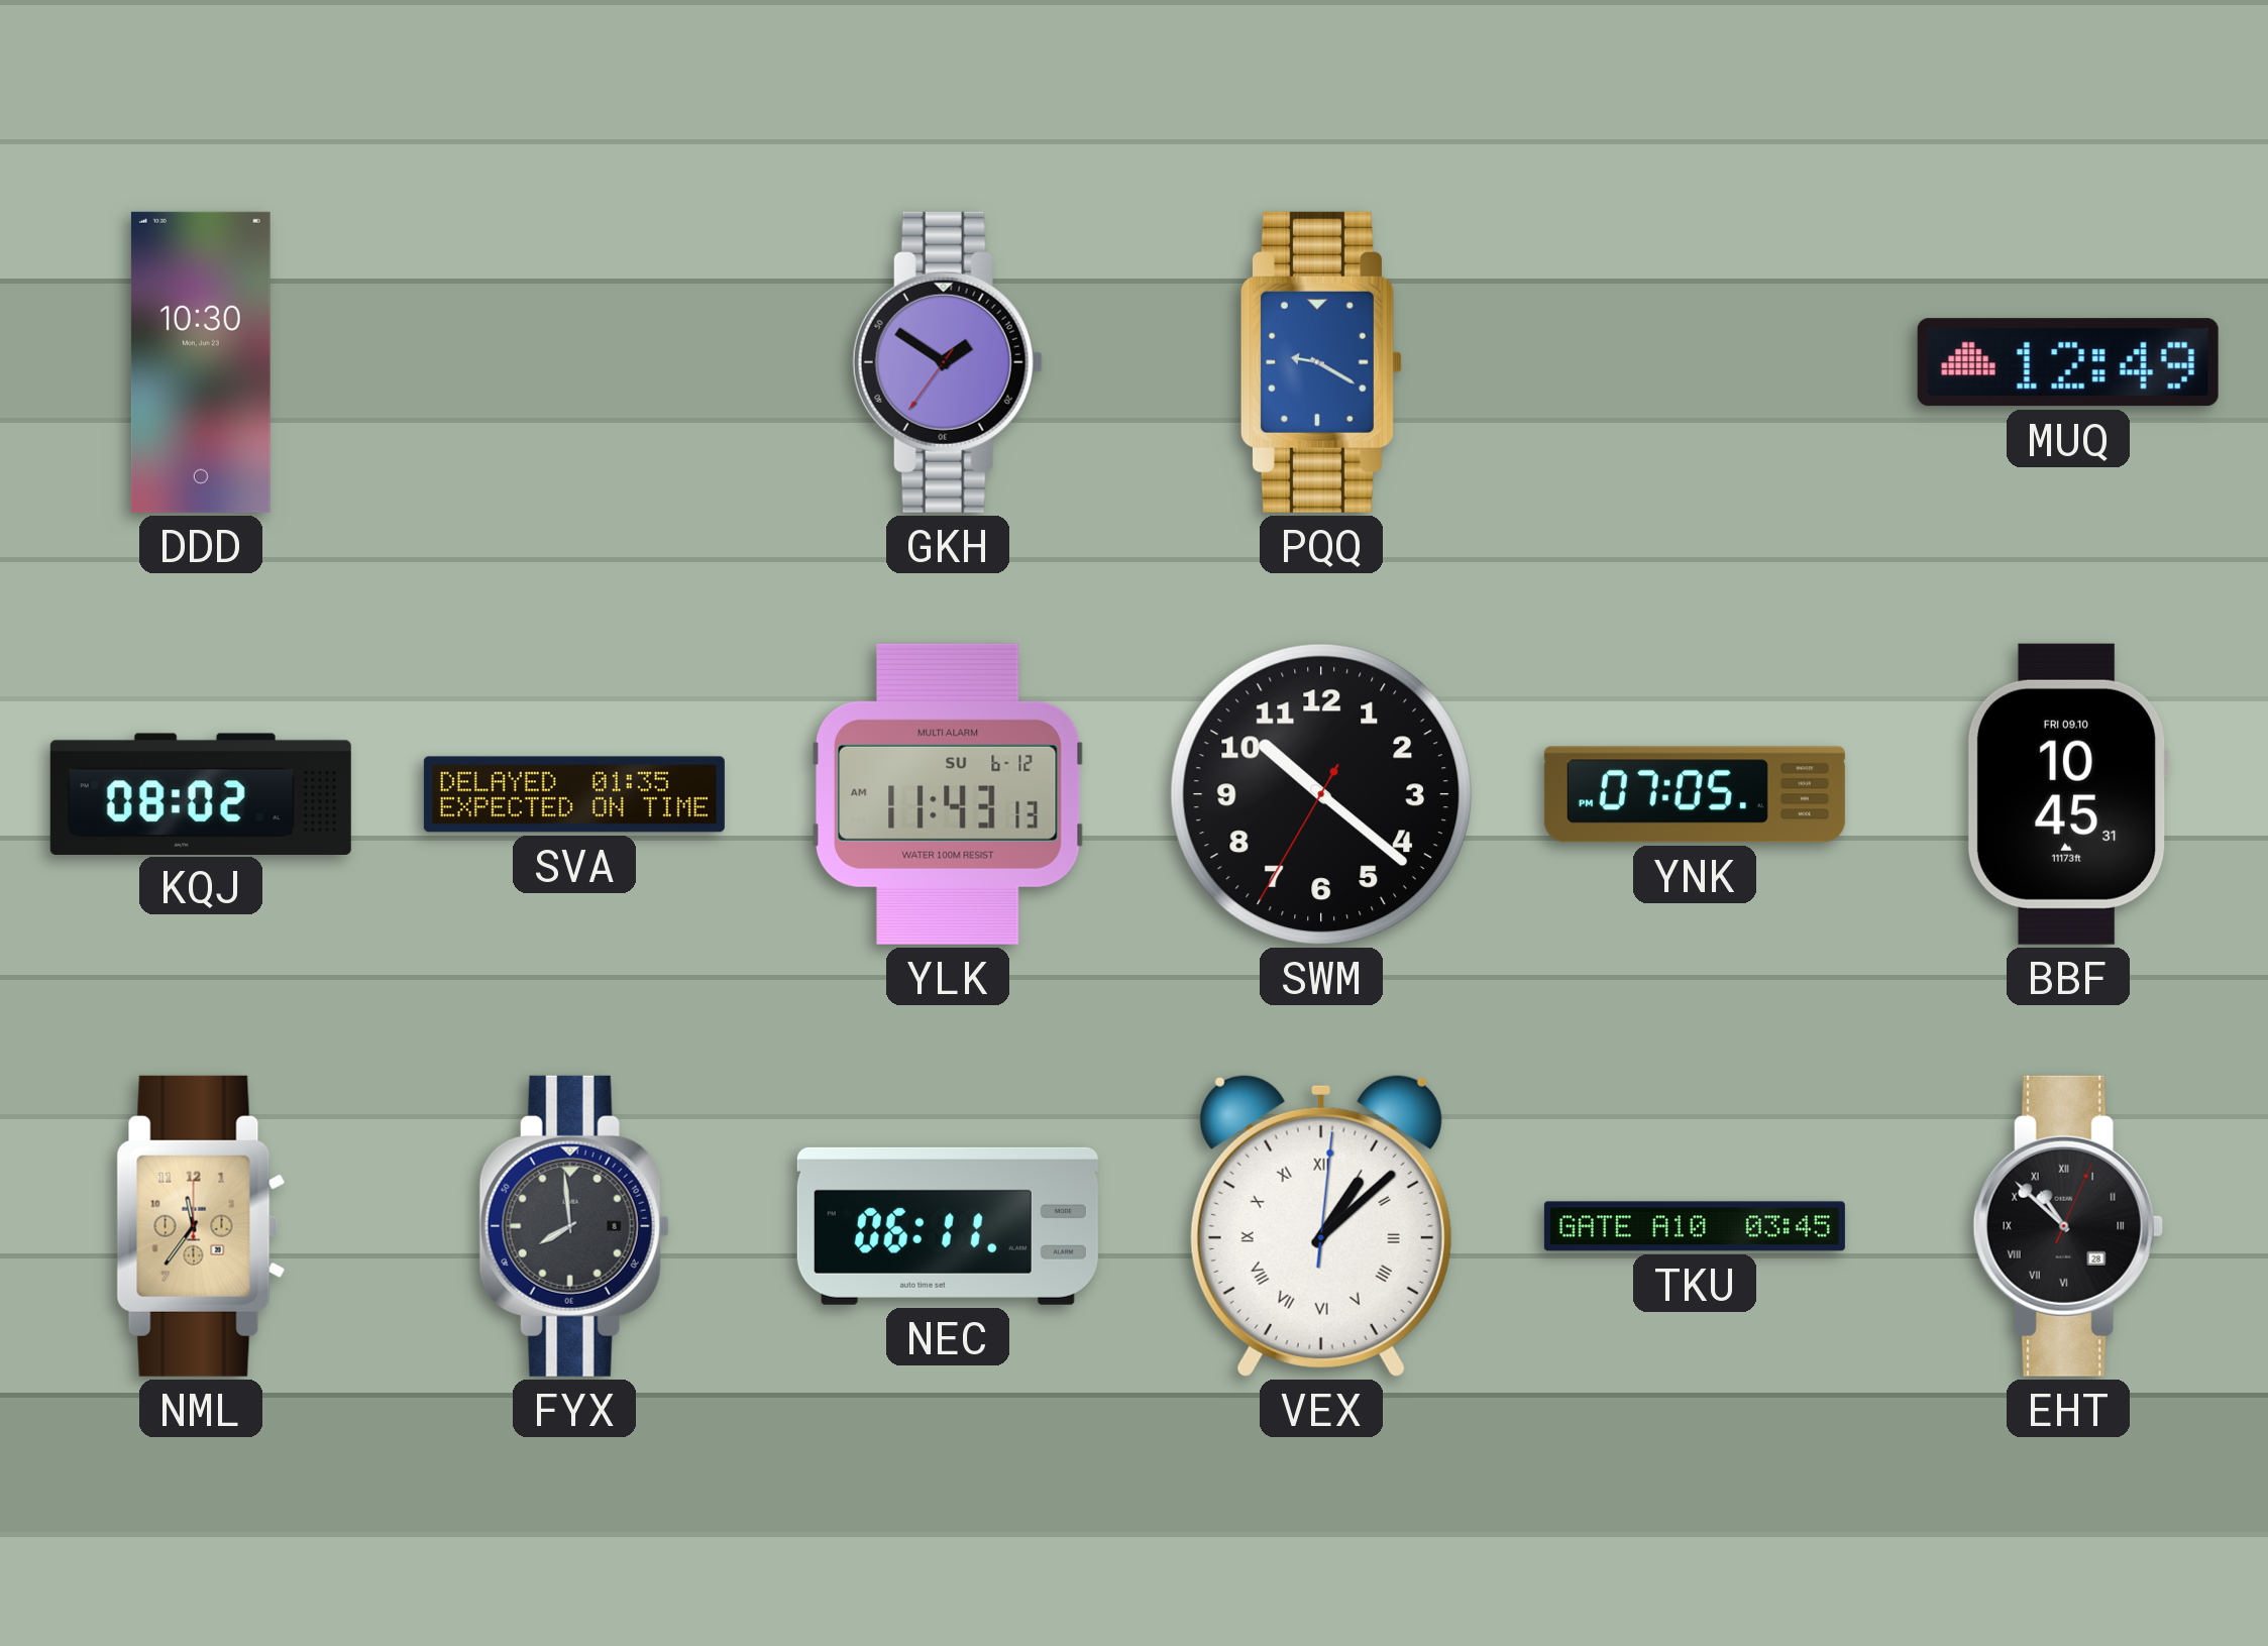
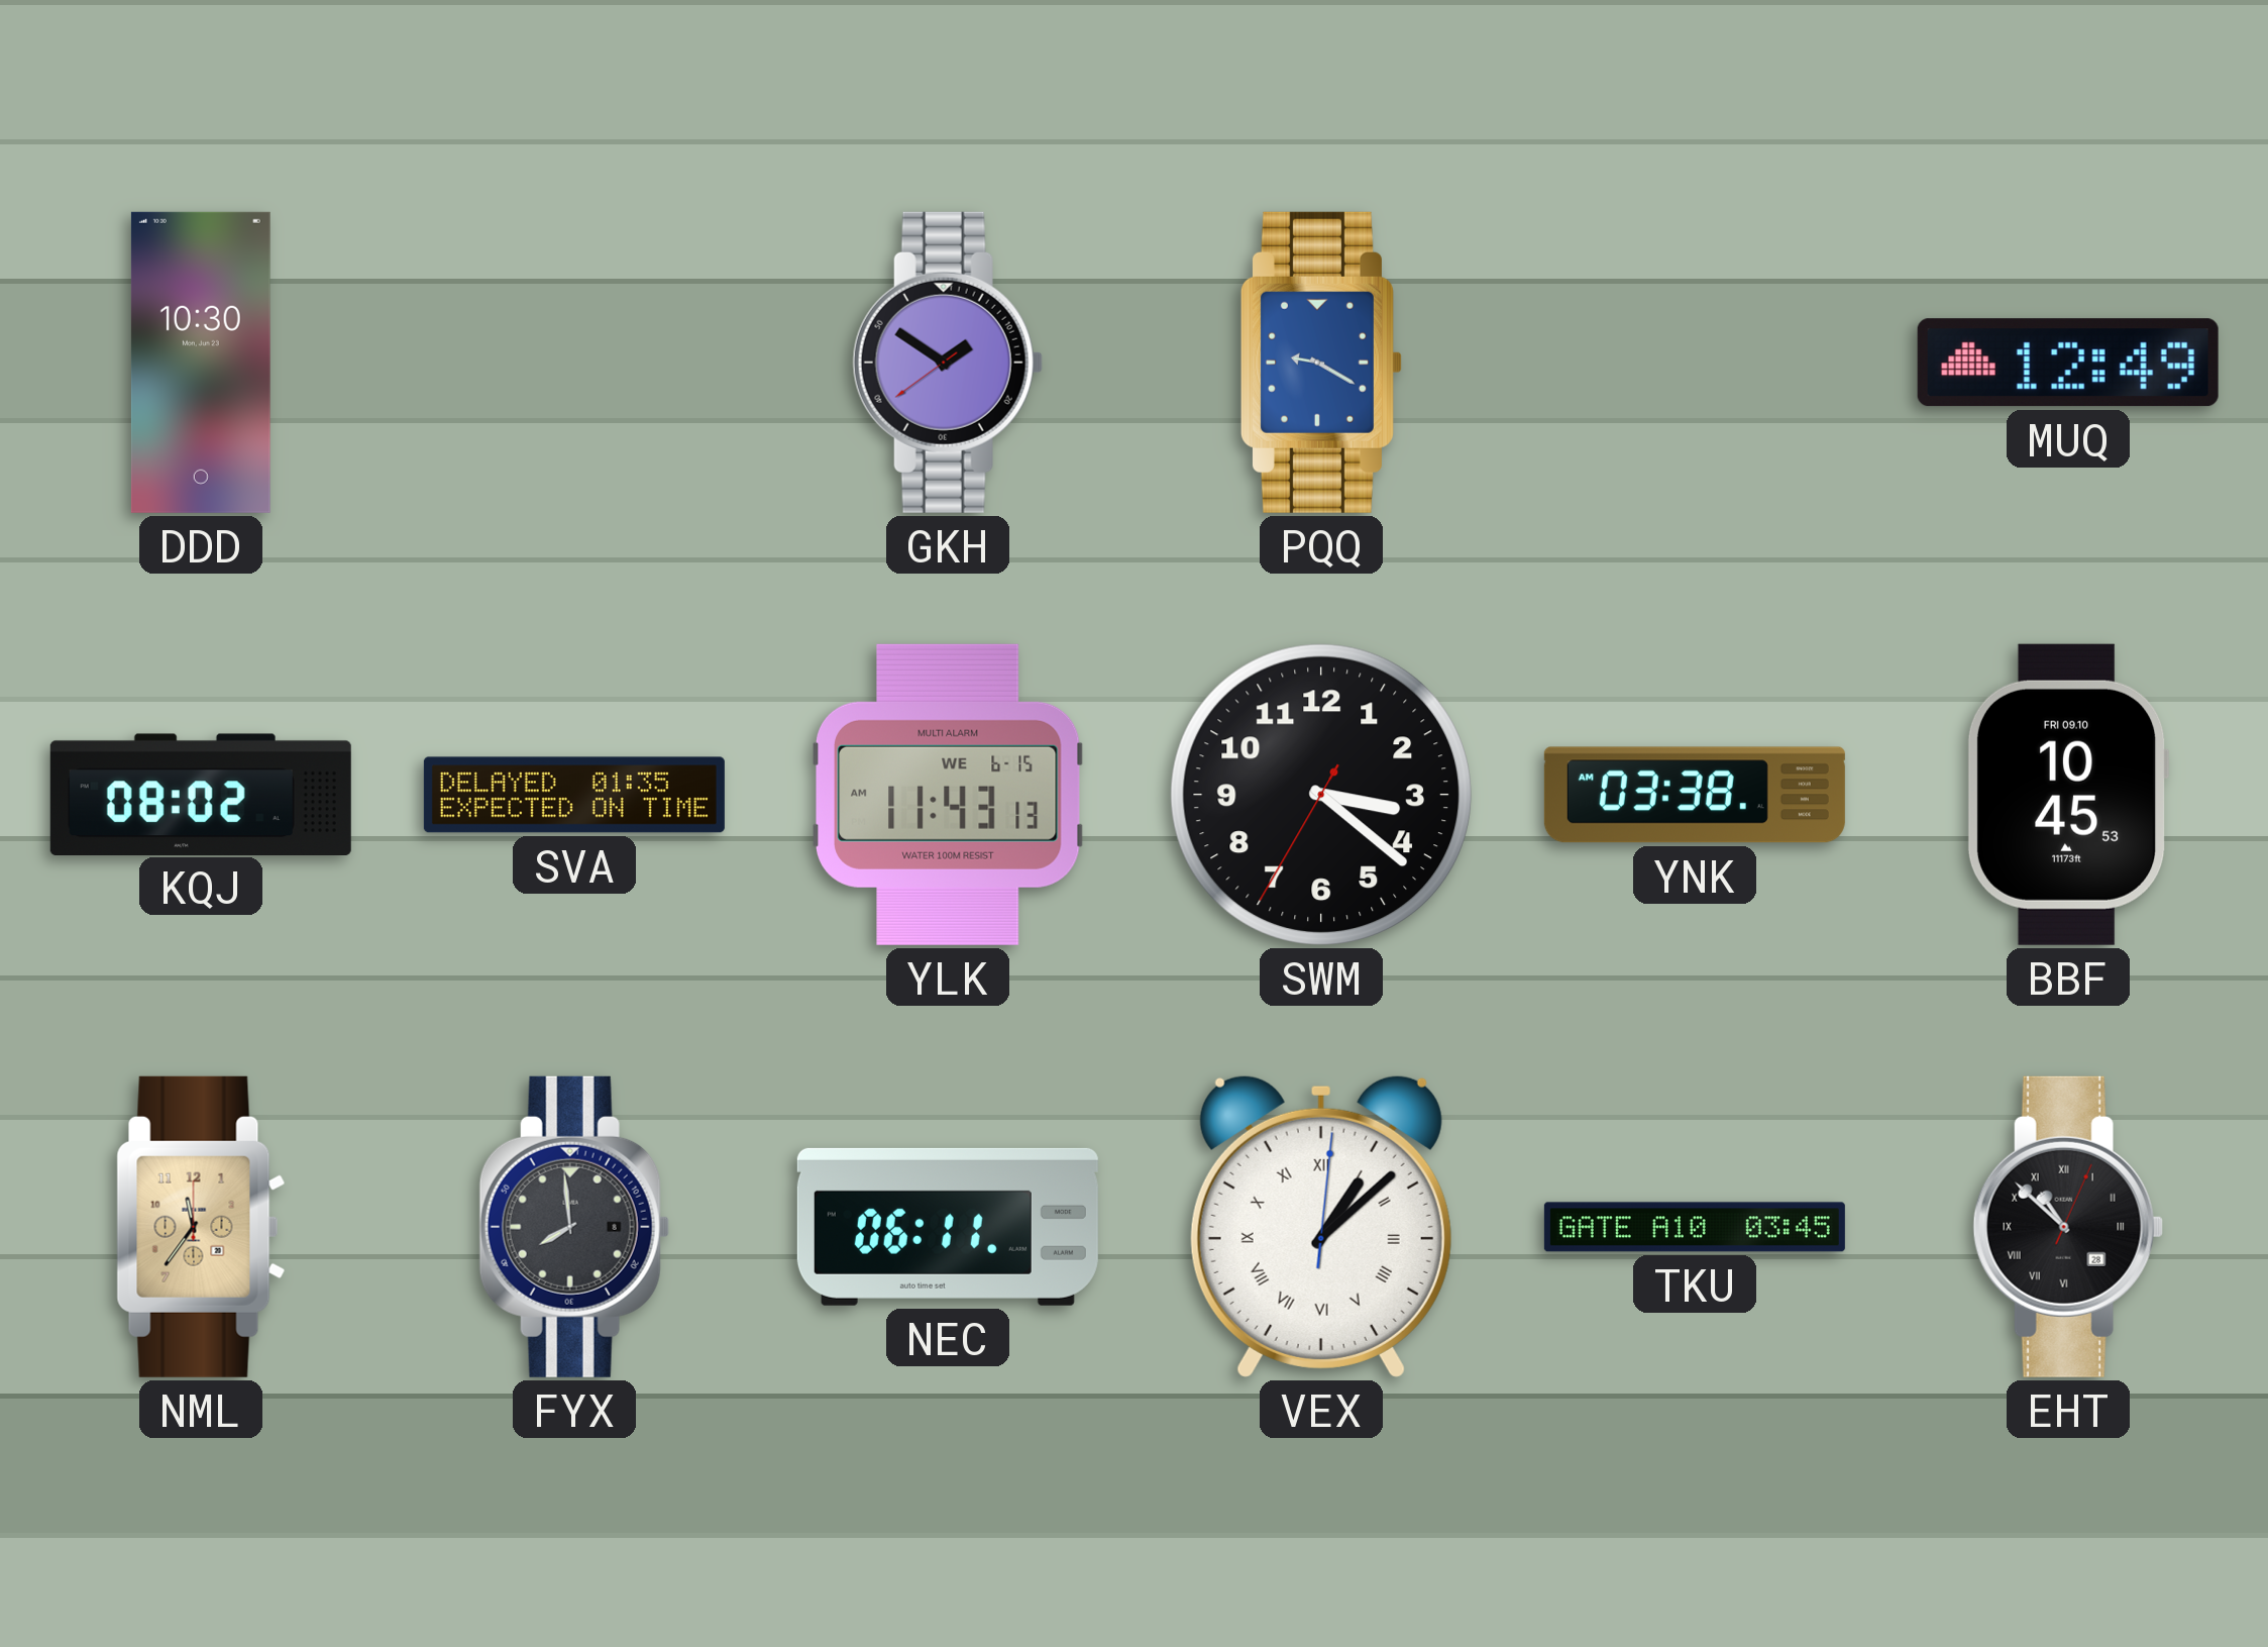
GKH: 1:50:36 -> 1:50:39 (948, 363)
YLK date: SU 6-12 -> WE 6-15 (949, 795)
SWM: 10:21 -> 3:21 (1321, 795)
YNK: 07:05 -> 03:38 (1695, 795)
BBF: 10:45:31 -> 10:45:53 (2068, 795)
